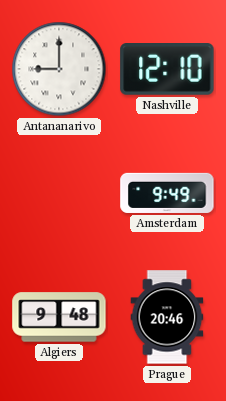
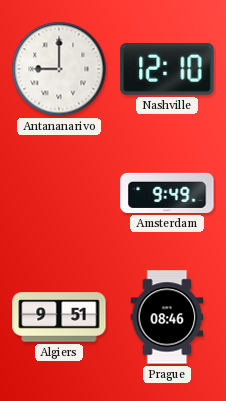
Algiers: 9:48 -> 9:51 (59, 317)
Prague: 20:46 -> 08:46 (167, 317)
